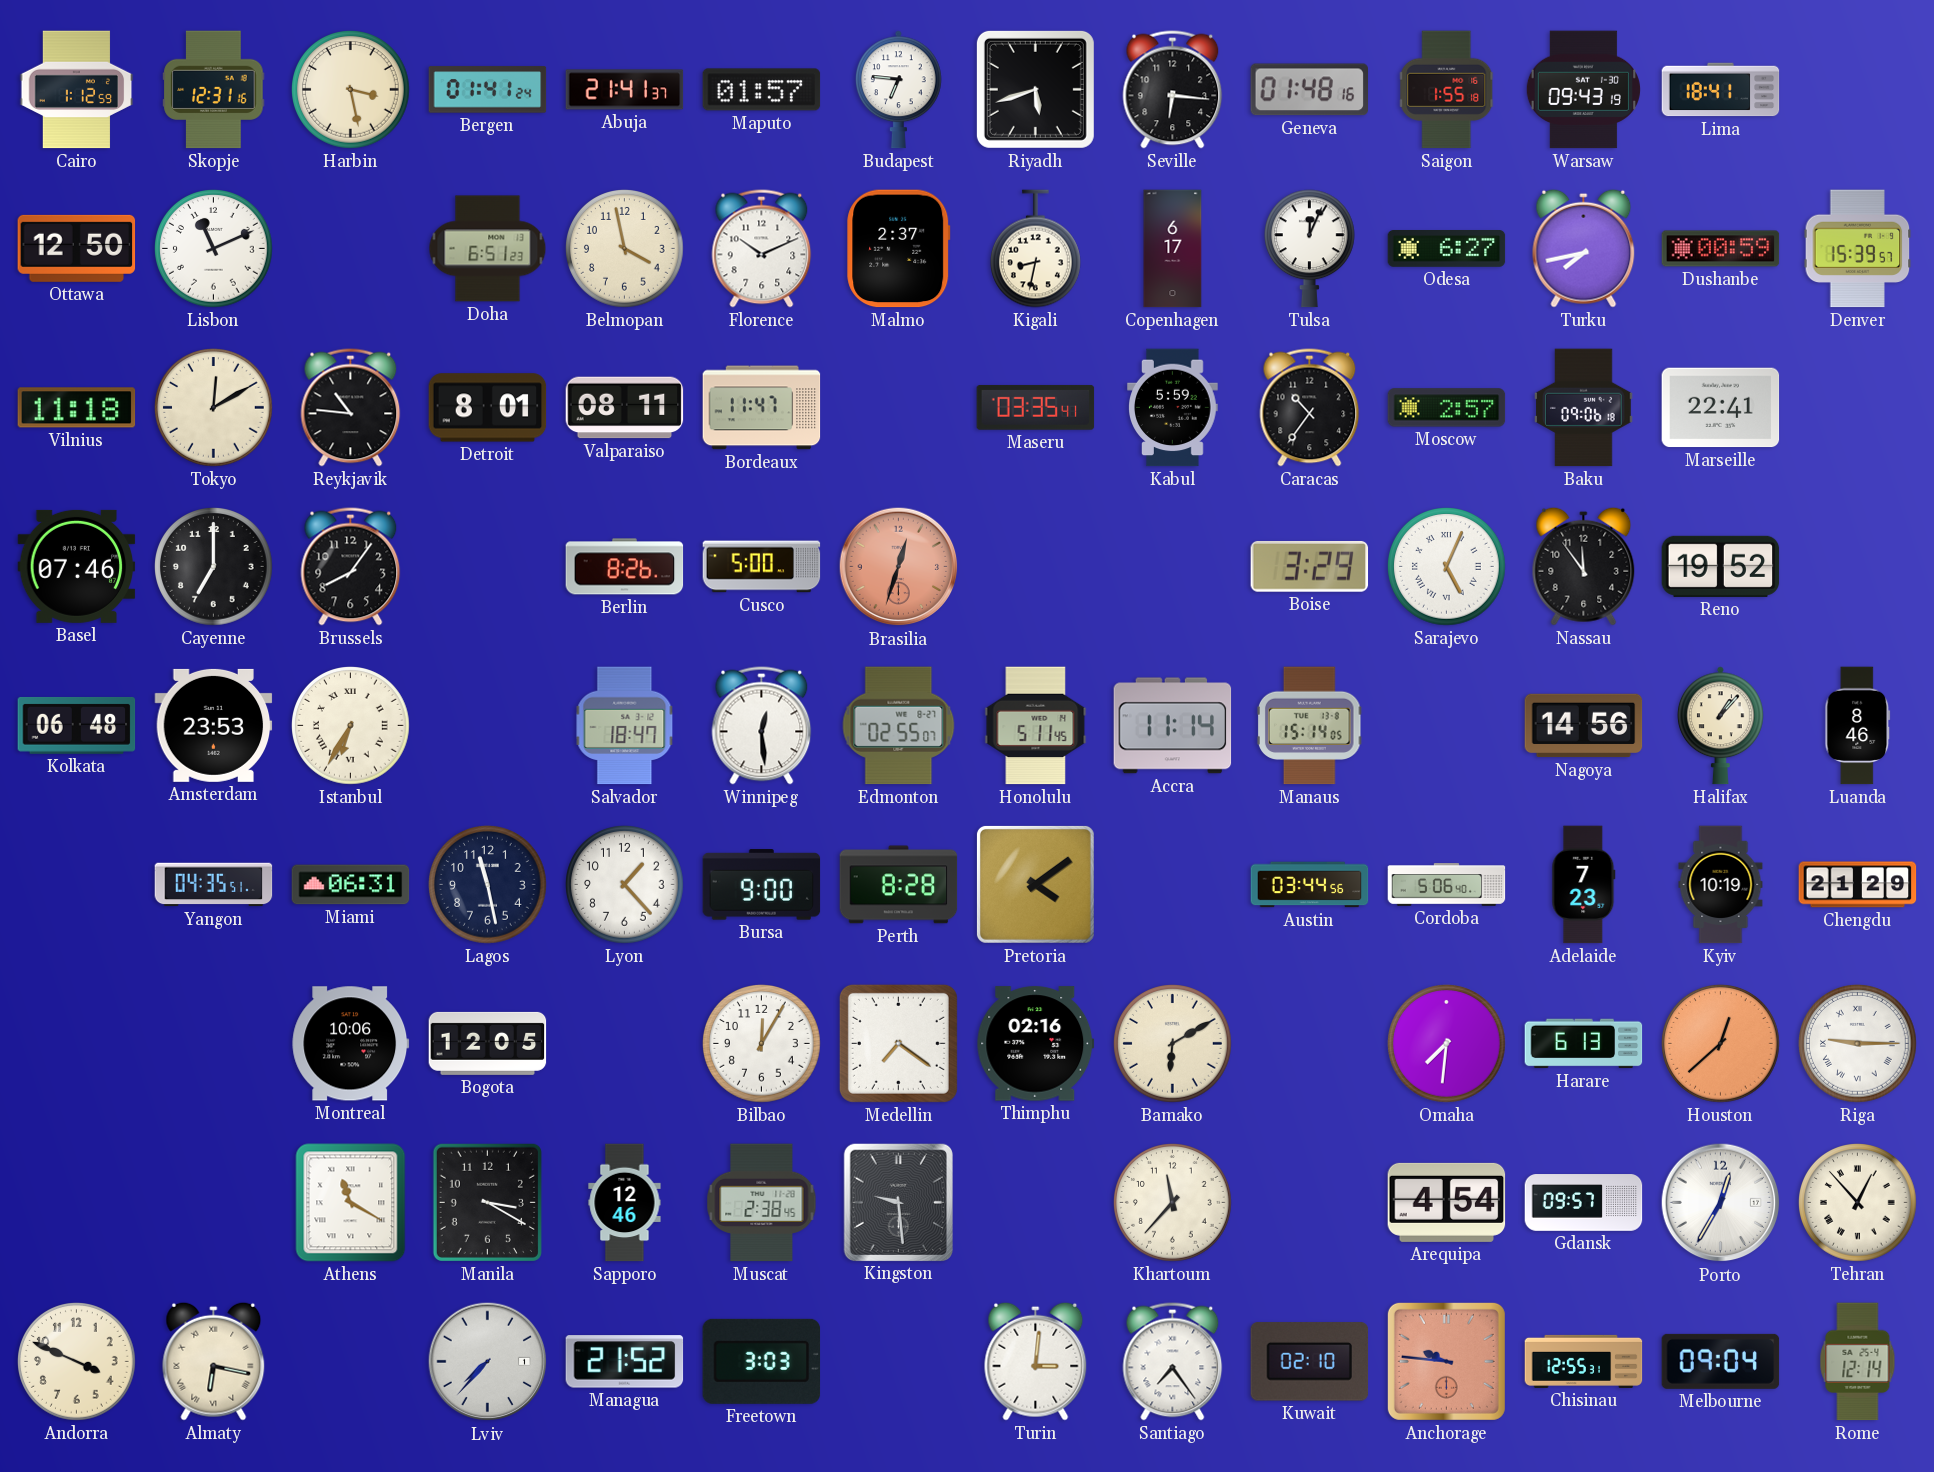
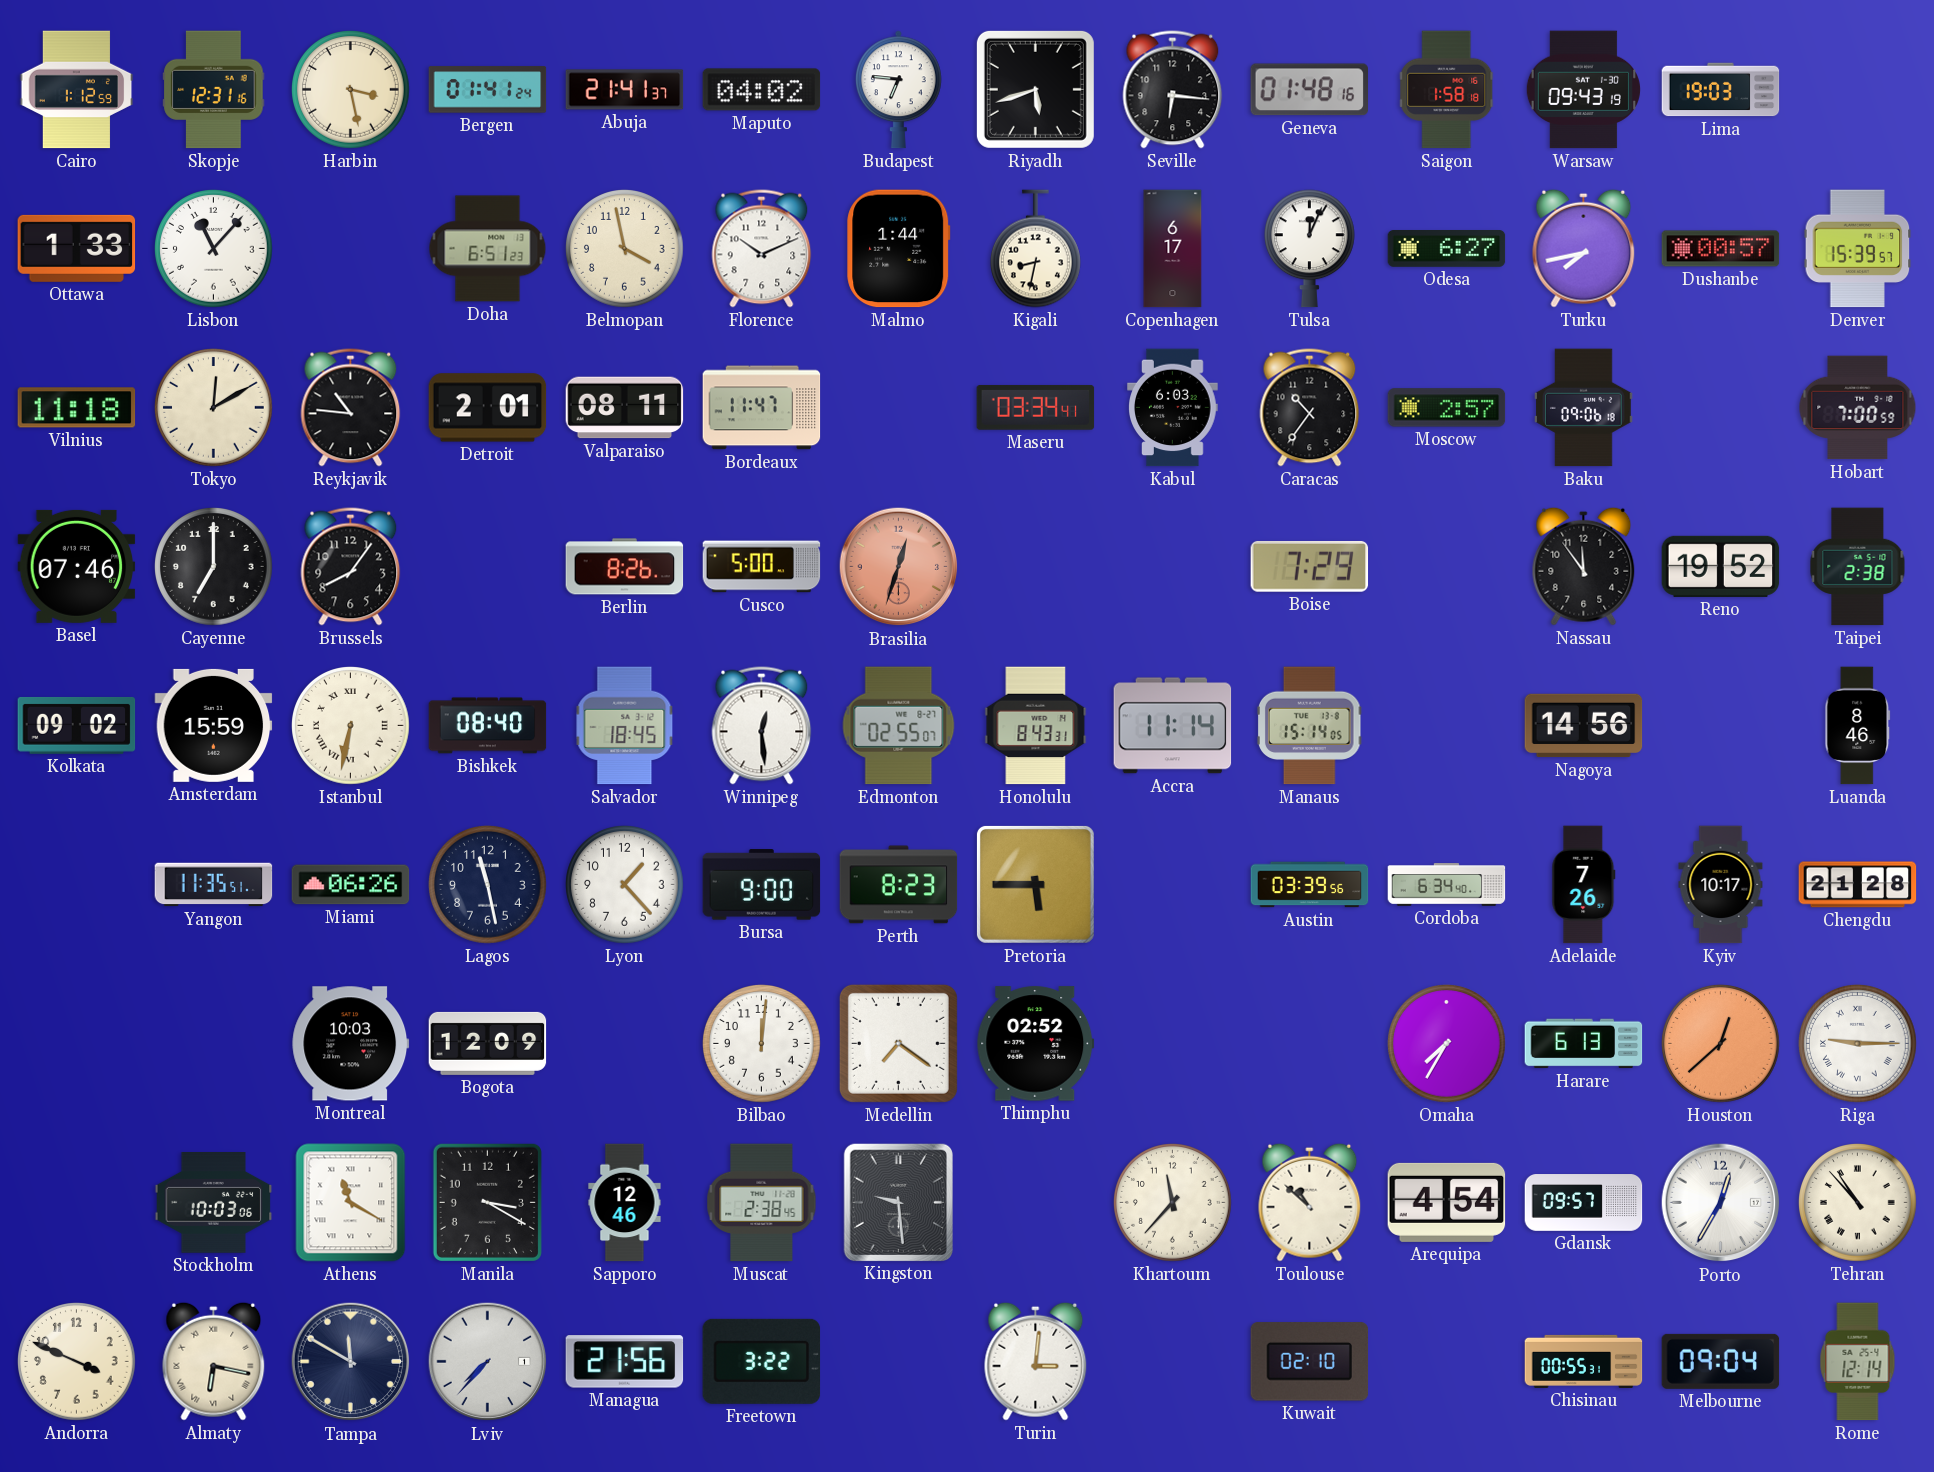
Maputo: 01:57 -> 04:02 (762, 90)
Saigon: 1:55 -> 1:58 (1447, 90)
Lima: 18:41 -> 19:03 (1721, 90)
Ottawa: 12:50 -> 1:33 (77, 248)
Lisbon: 11:11 -> 11:07 (214, 249)
Malmo: 2:37 -> 1:44 (899, 249)
Dushanbe: 00:59 -> 00:57 (1721, 249)
Detroit: 8:01 -> 2:01 (488, 408)
Maseru: 03:35 -> 03:34 (1036, 407)
Kabul: 5:59 -> 6:03 (1173, 408)
Marseille: 22:41 -> none (1721, 408)
Hobart: none -> 7:00 (1858, 408)
Boise: 3:29 -> 7:29 (1310, 566)
Sarajevo: 5:04 -> none (1447, 567)
Taipei: none -> 2:38 (1858, 567)
Kolkata: 06:48 -> 09:02 (77, 725)
Amsterdam: 23:53 -> 15:59 (214, 725)
Istanbul: 6:35 -> 6:32 (351, 726)
Bishkek: none -> 08:40 (488, 726)
Salvador: 18:47 -> 18:45 (625, 726)
Honolulu: 5:11 -> 8:43 (1036, 726)
Halifax: 1:07 -> none (1720, 726)
Yangon: 04:35 -> 11:35 (214, 885)
Miami: 06:31 -> 06:26 (351, 885)
Perth: 8:28 -> 8:23 (899, 885)
Pretoria: 4:09 -> 5:45 (1035, 884)
Austin: 03:44 -> 03:39 (1310, 885)
Cordoba: 5:06 -> 6:34 (1447, 885)
Adelaide: 7:23 -> 7:26 (1584, 885)
Kyiv: 10:19 -> 10:17 (1721, 885)
Chengdu: 21:29 -> 21:28 (1858, 885)
Montreal: 10:06 -> 10:03 (351, 1044)
Bogota: 12:05 -> 12:09 (488, 1043)
Bilbao: 12:05 -> 12:01 (762, 1044)
Thimphu: 02:16 -> 02:52 (1036, 1044)
Bamako: 6:10 -> none (1173, 1044)
Omaha: 7:31 -> 7:35 (1447, 1044)
Stockholm: none -> 10:03 (214, 1203)
Toulouse: none -> 10:52 (1310, 1202)
Tehran: 12:53 -> 10:53 (1858, 1203)
Tampa: none -> 11:50 (351, 1362)
Managua: 21:52 -> 21:56 (625, 1362)
Freetown: 3:03 -> 3:22 (762, 1361)
Santiago: 7:24 -> none (1173, 1362)
Anchorage: 9:46 -> none (1446, 1361)
Chisinau: 12:55 -> 00:55 (1584, 1361)
